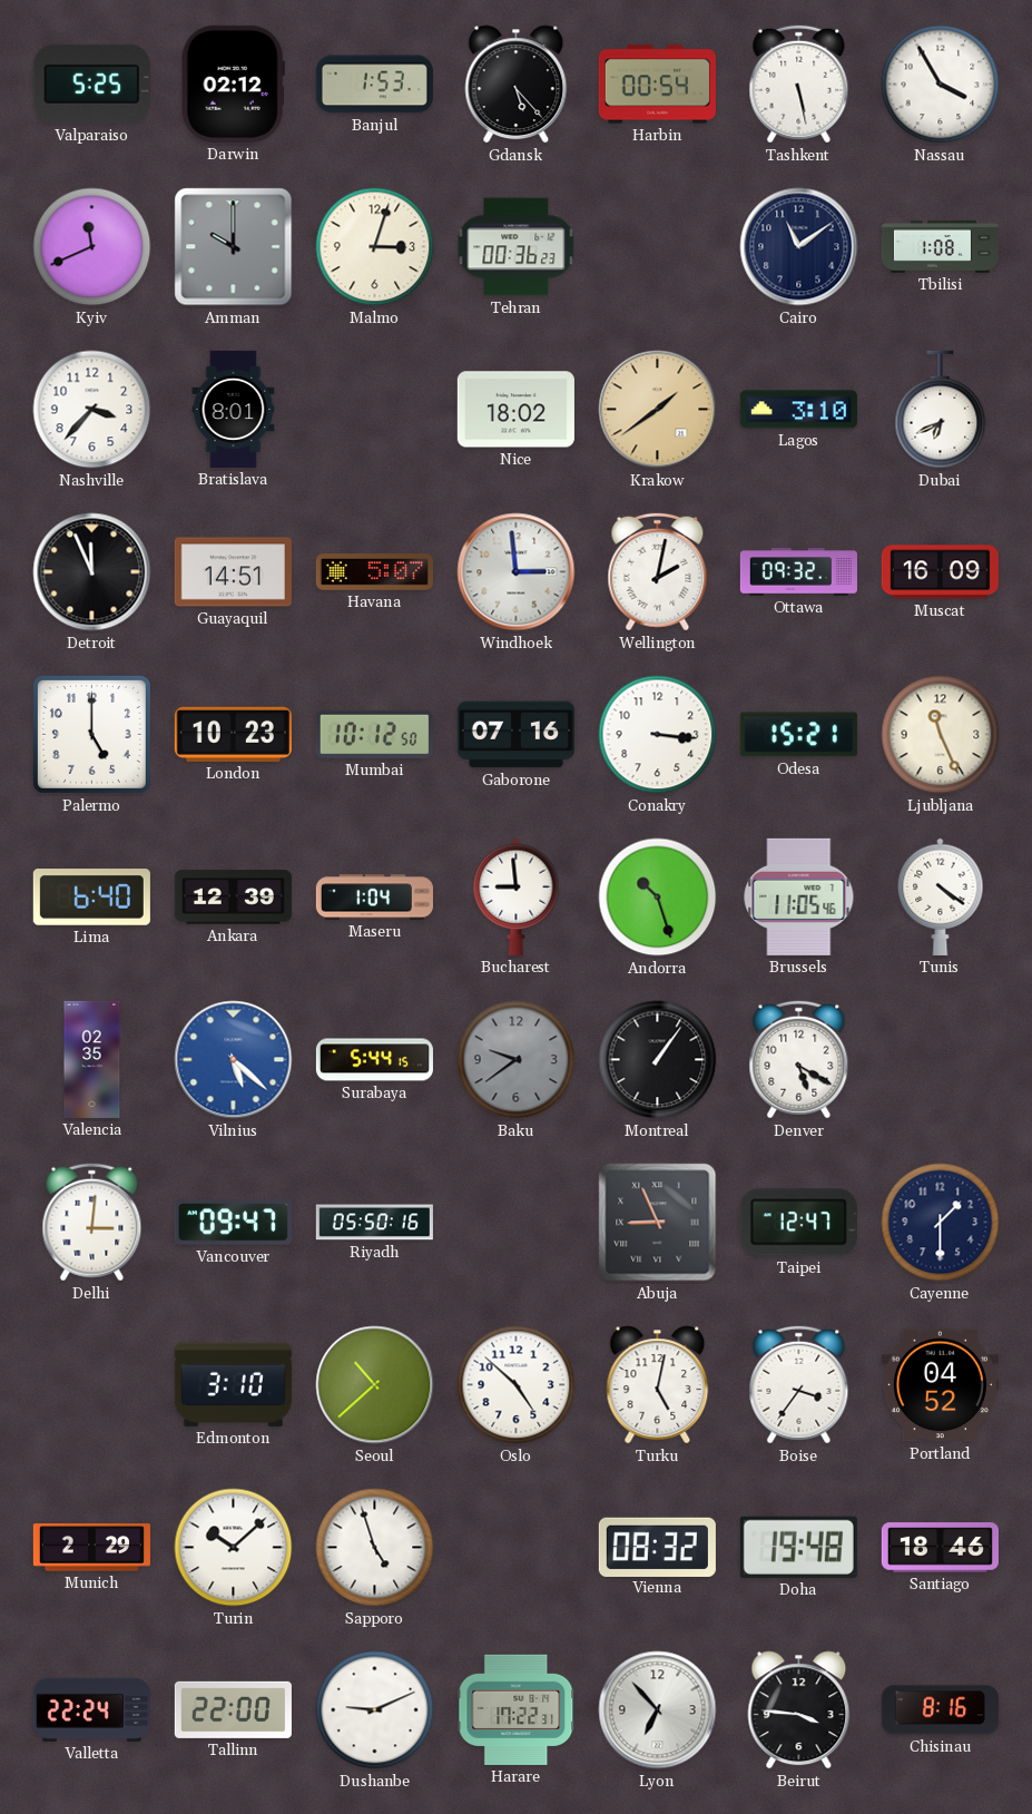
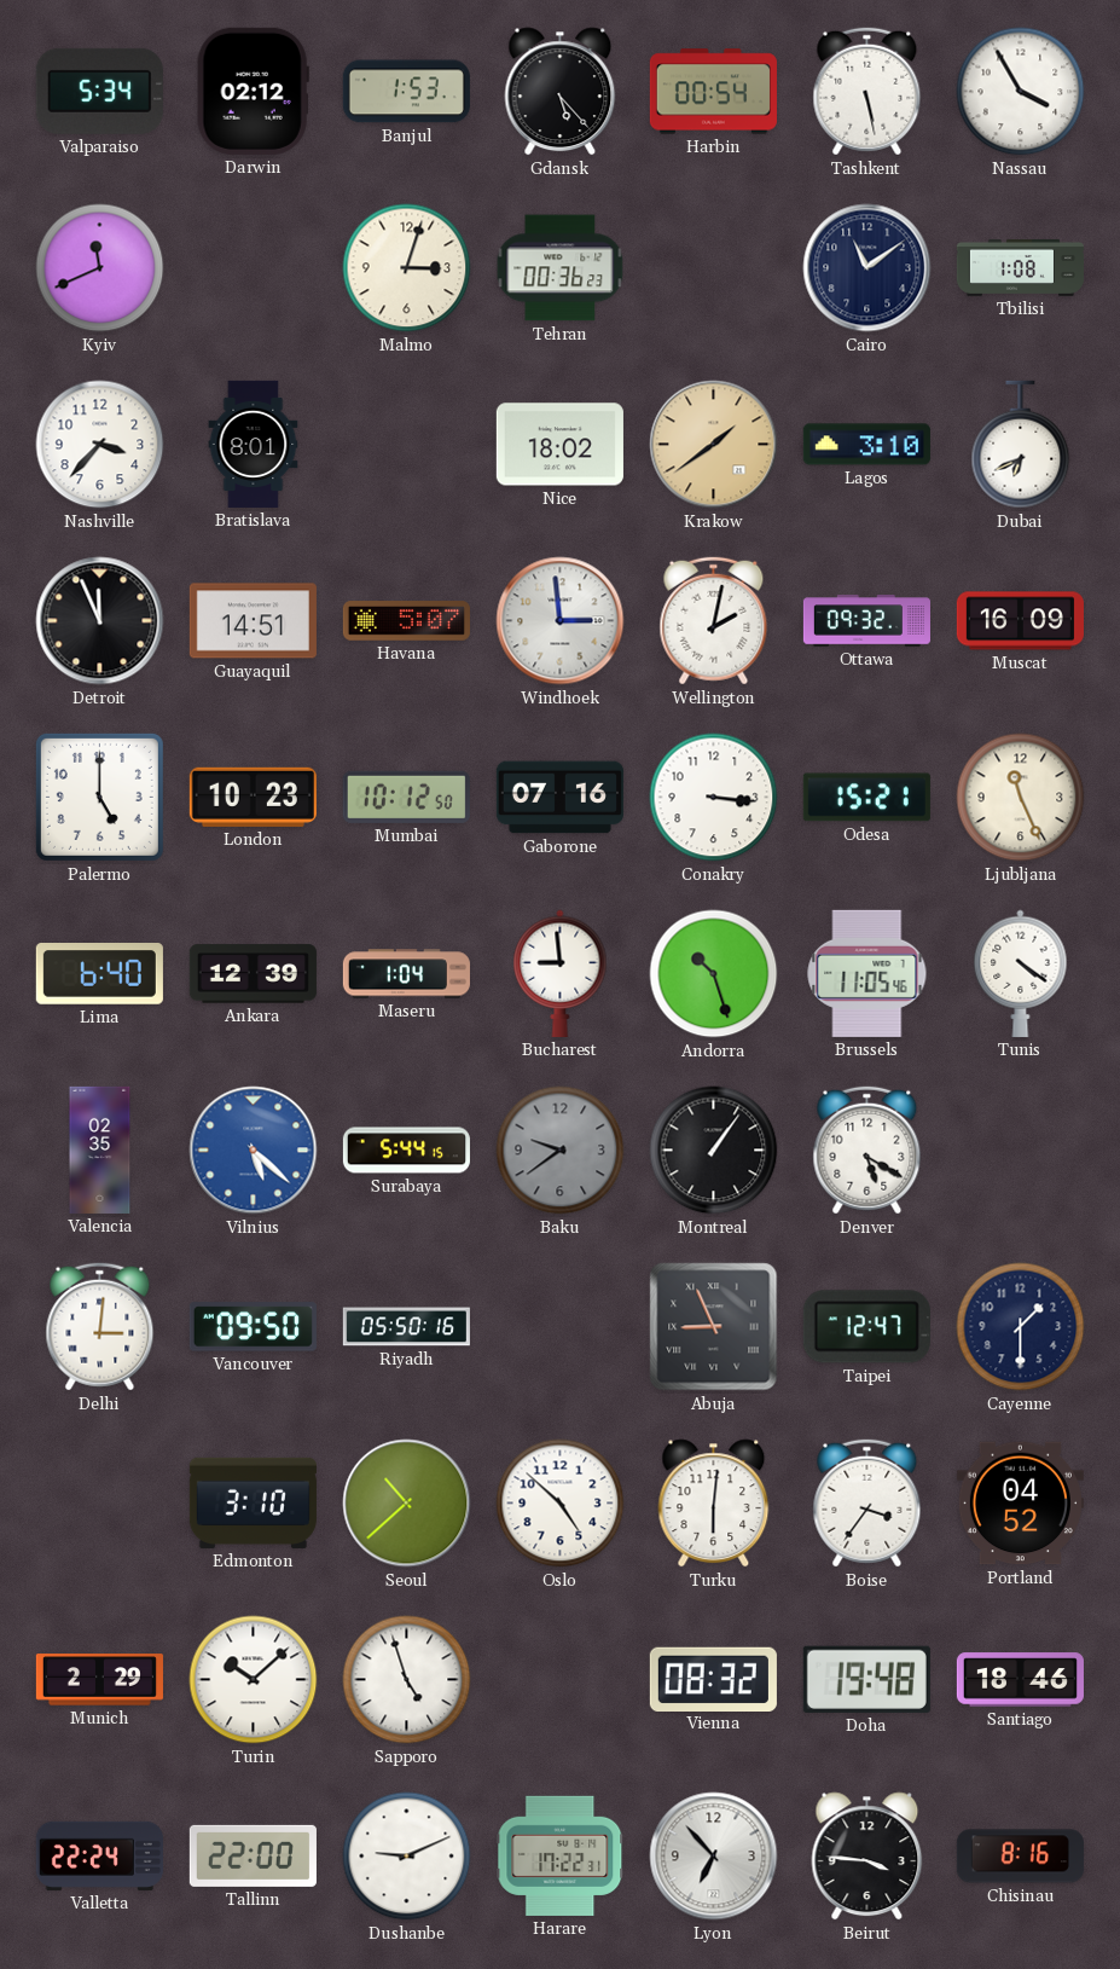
Valparaiso: 5:25 -> 5:34 (99, 91)
Amman: 10:00 -> none (234, 247)
Vancouver: 09:47 -> 09:50 (253, 1327)
Turku: 5:02 -> 6:01 (714, 1504)
